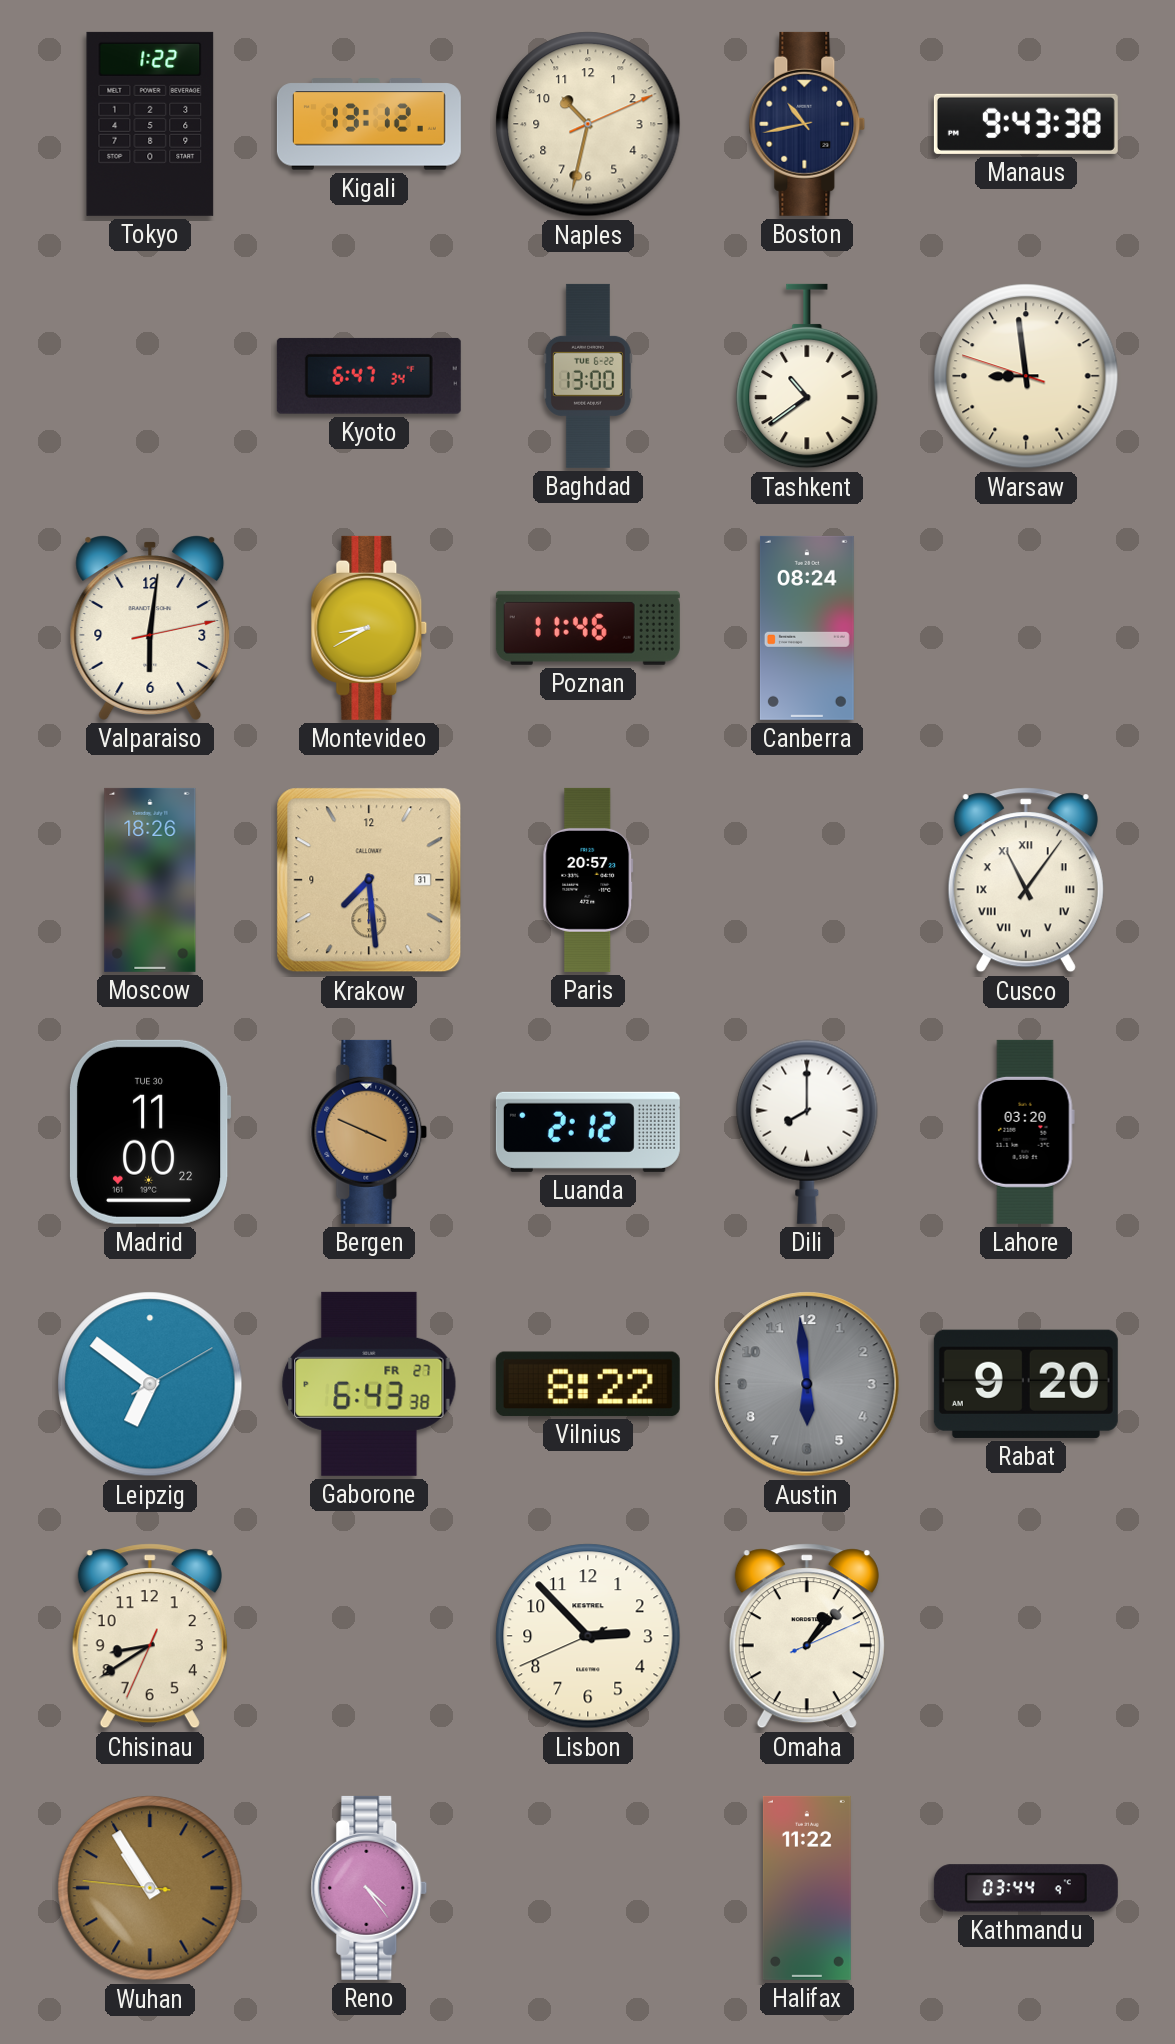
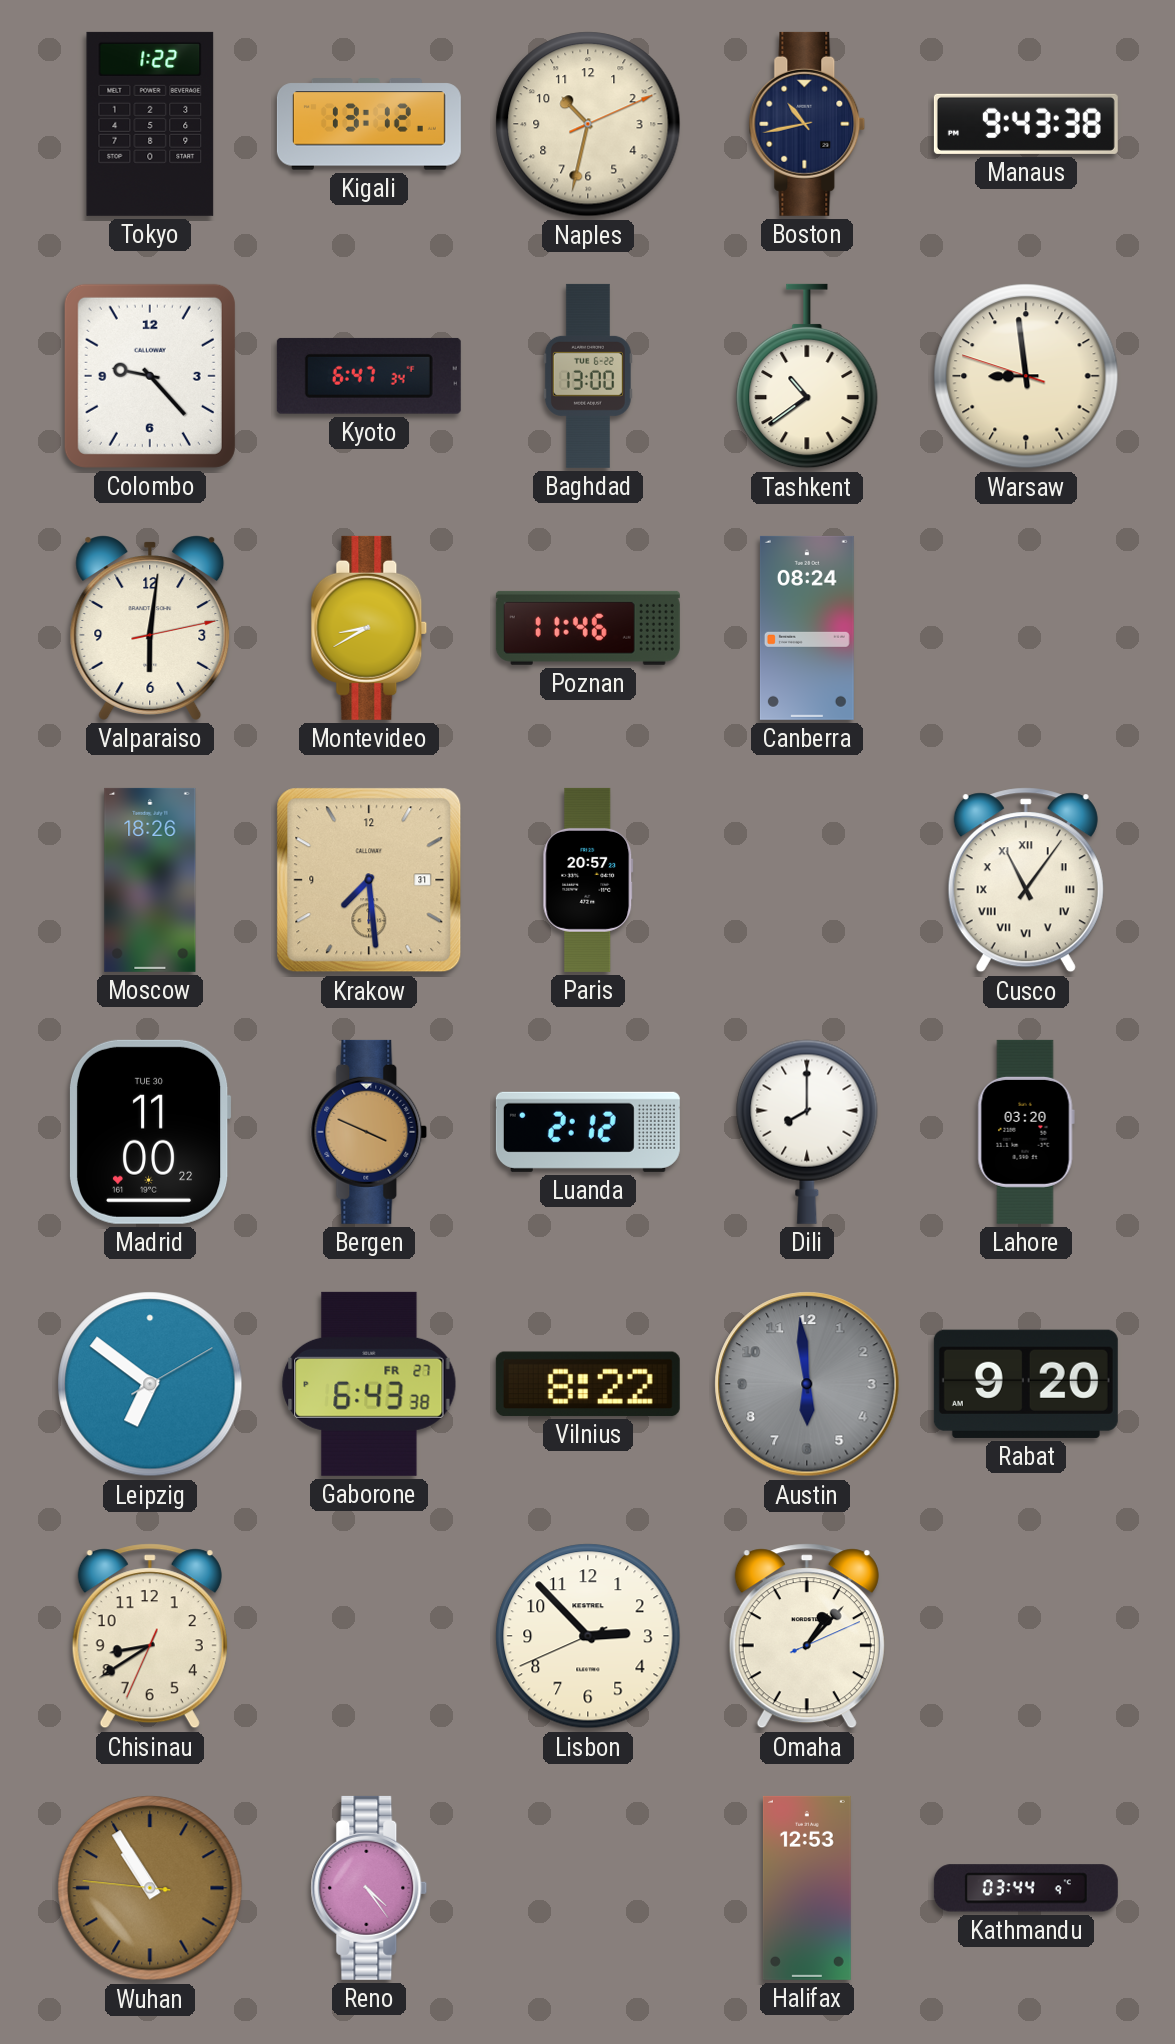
Colombo: none -> 9:23 (150, 376)
Halifax: 11:22 -> 12:53 (807, 1888)
